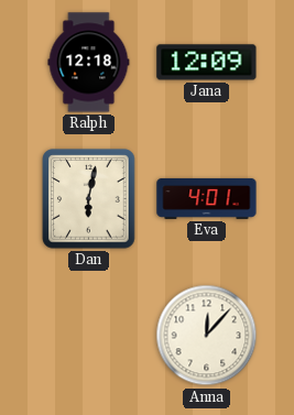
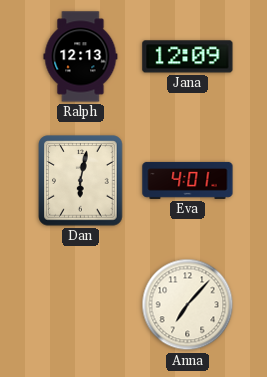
Ralph: 12:18 -> 12:13 (81, 57)
Anna: 12:07 -> 7:07 (188, 305)
